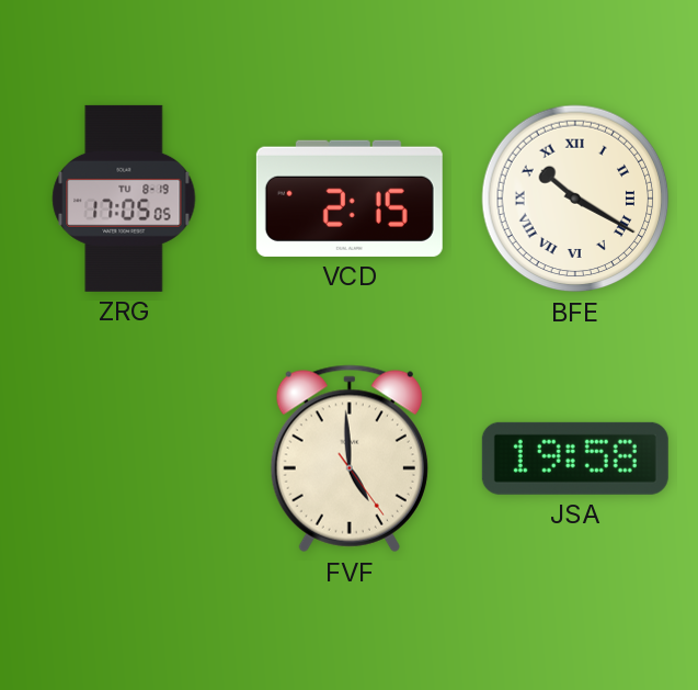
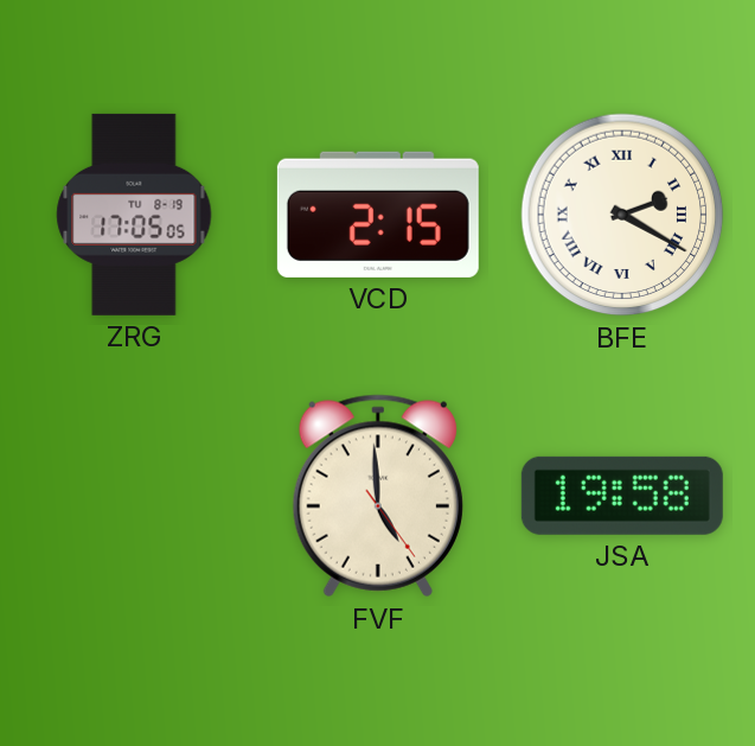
BFE: 10:20 -> 2:20 (622, 215)
